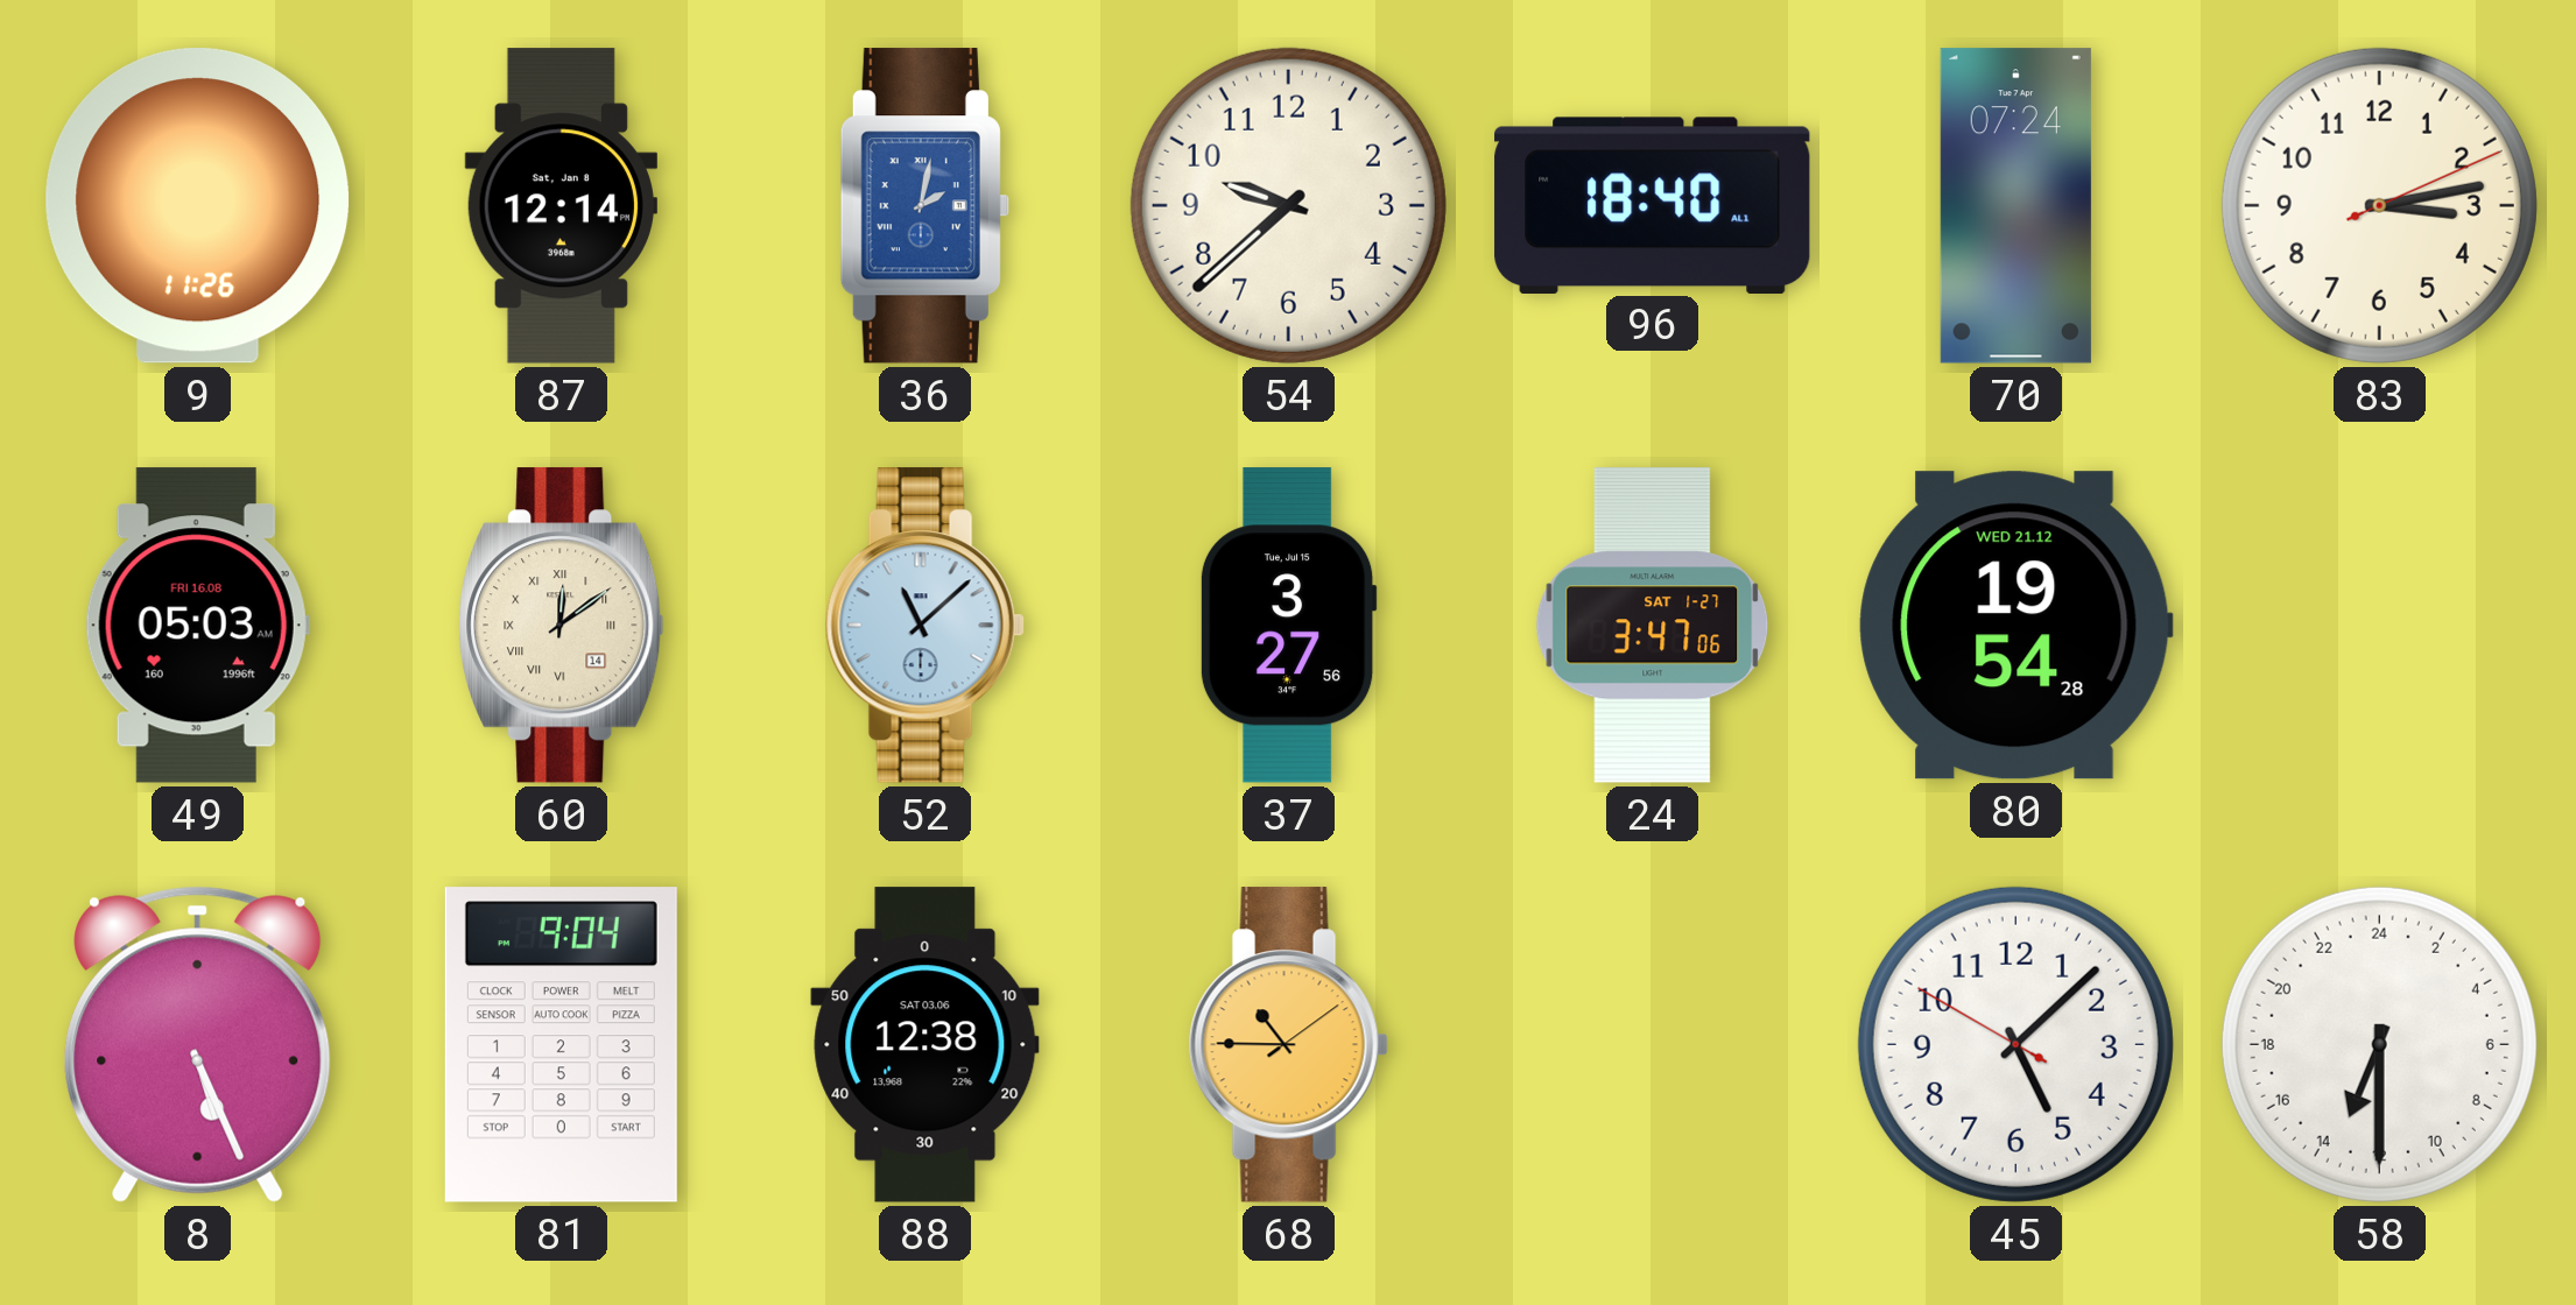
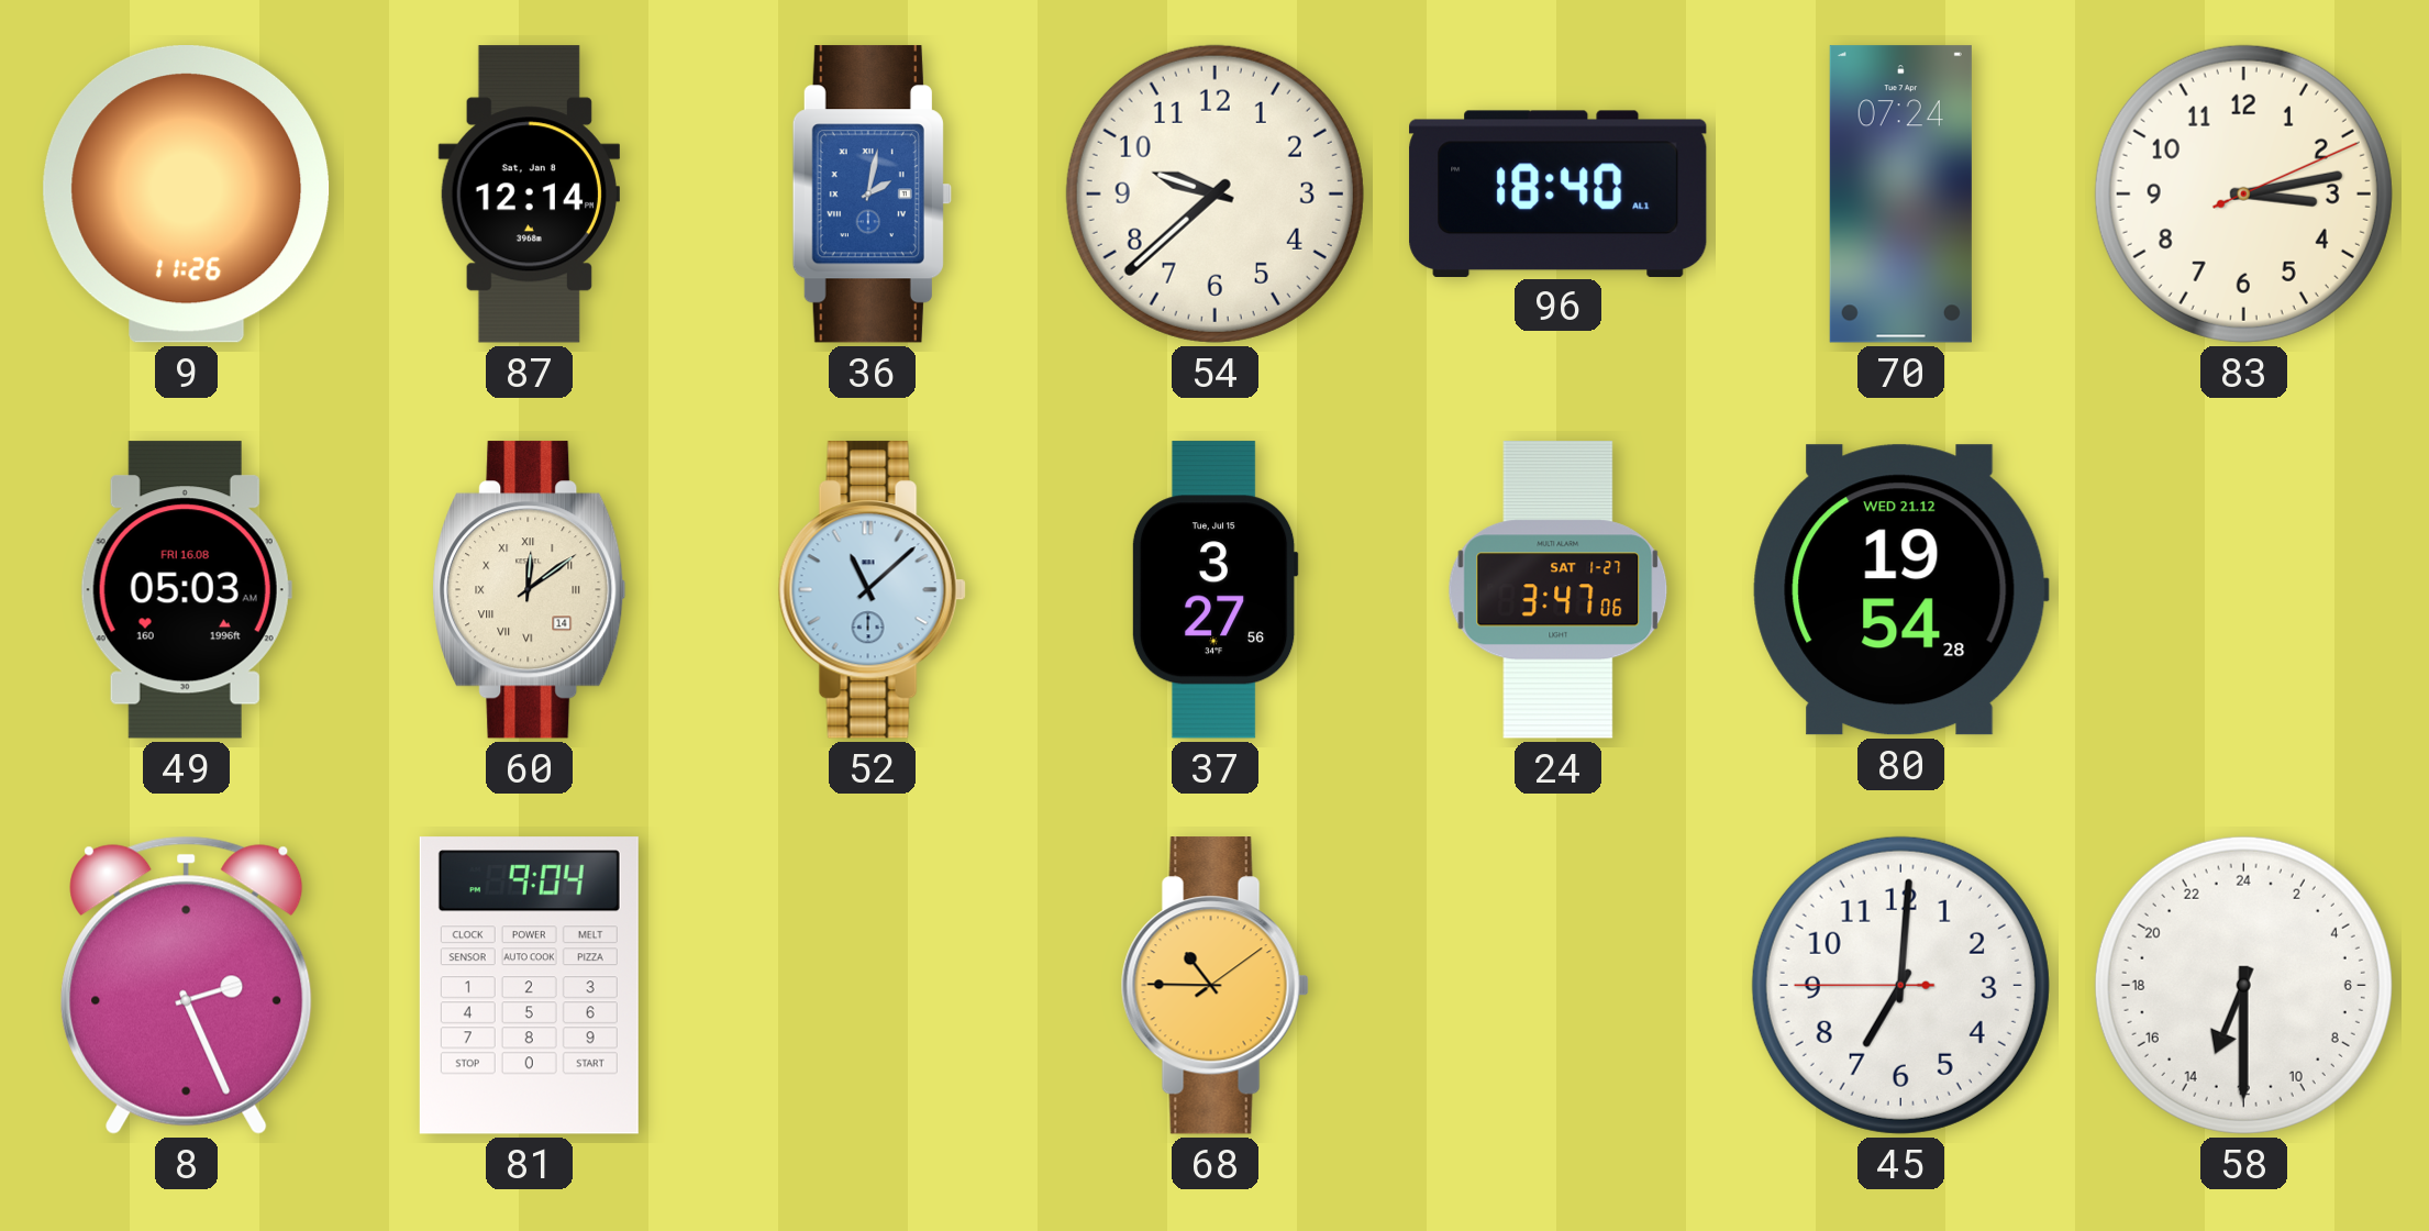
8: 5:26 -> 2:26 (187, 985)
88: 12:38 -> none (925, 1045)
45: 5:07 -> 7:00 (1900, 985)
